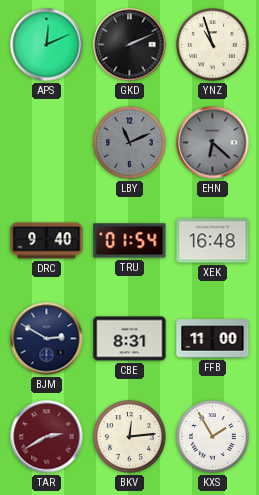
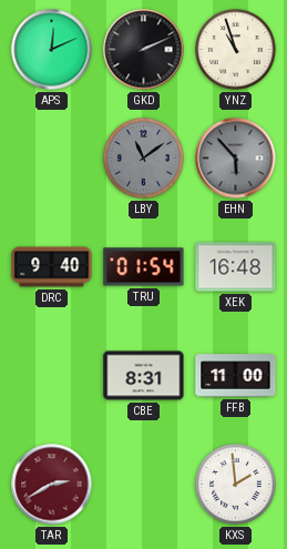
LBY: 11:11 -> 11:09 (144, 159)
EHN: 6:22 -> 5:53 (236, 159)
BJM: 2:50 -> none (47, 339)
BKV: 12:14 -> none (130, 437)
KXS: 1:55 -> 1:59 (236, 485)
